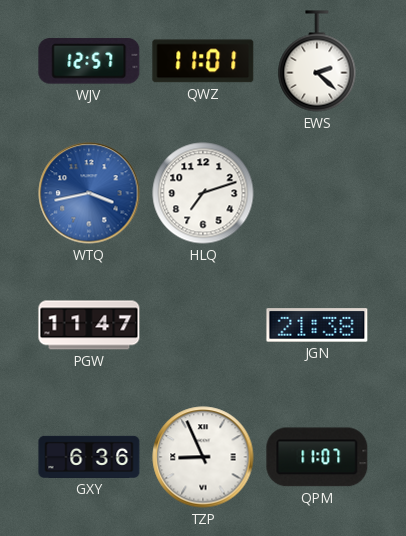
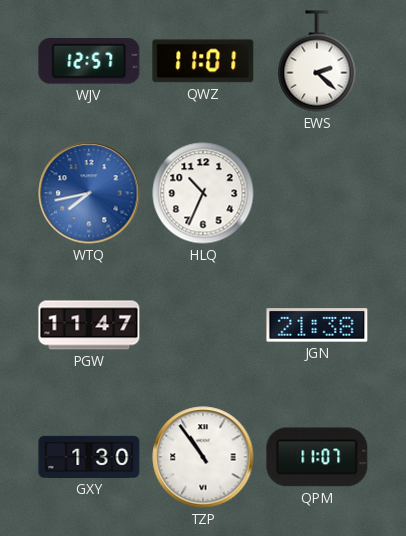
WTQ: 3:43 -> 7:43 (89, 193)
HLQ: 7:12 -> 10:34 (203, 193)
GXY: 6:36 -> 1:30 (89, 457)
TZP: 8:56 -> 10:54 (203, 457)
